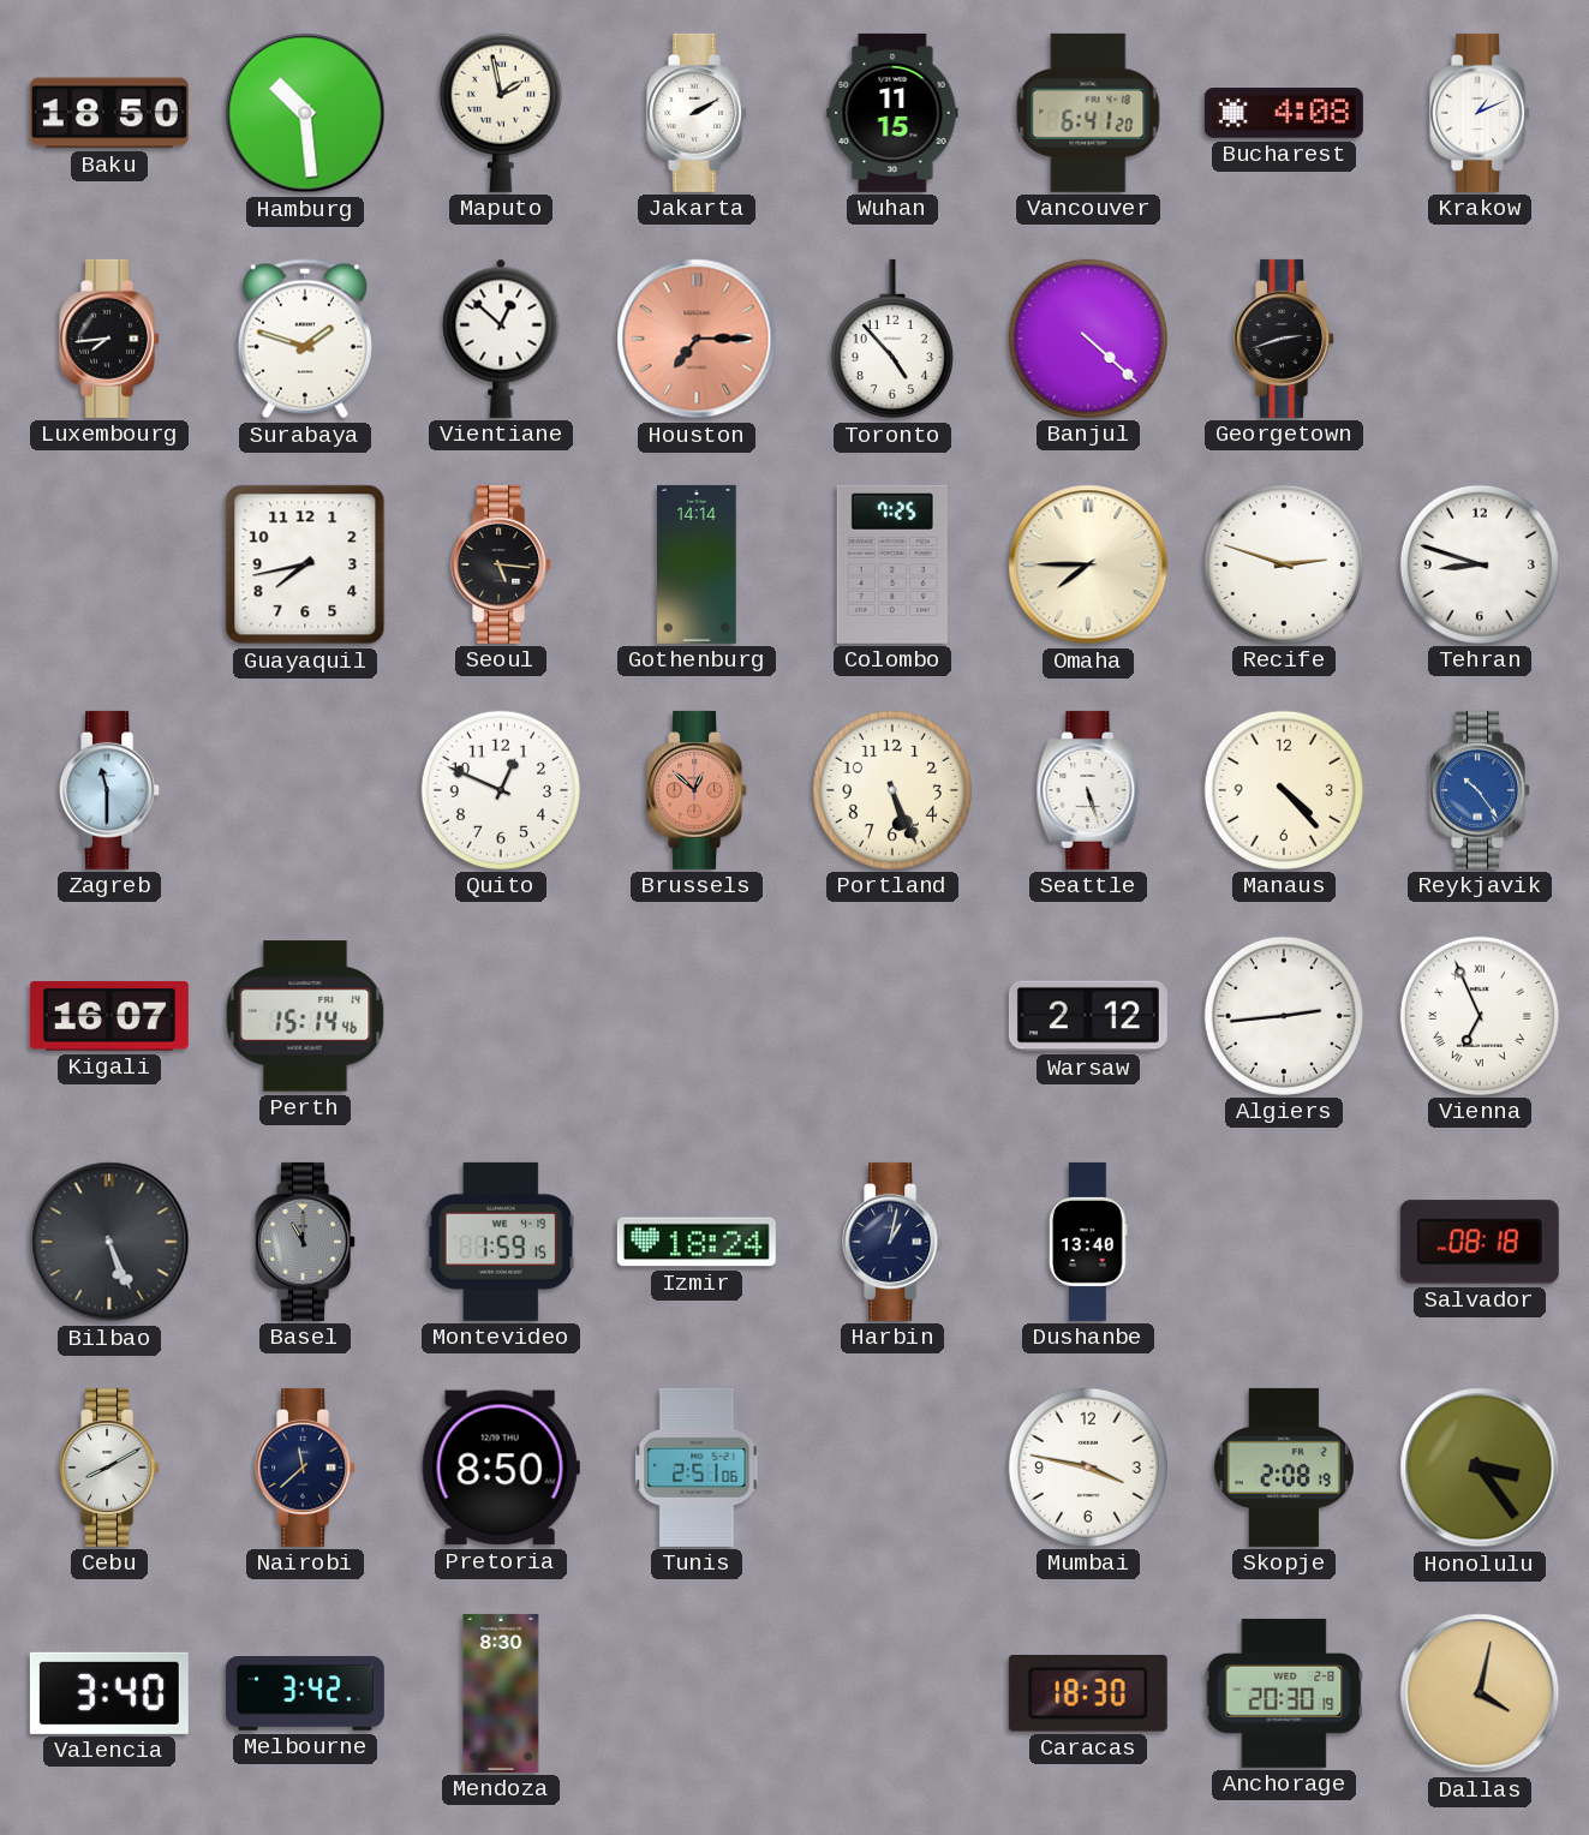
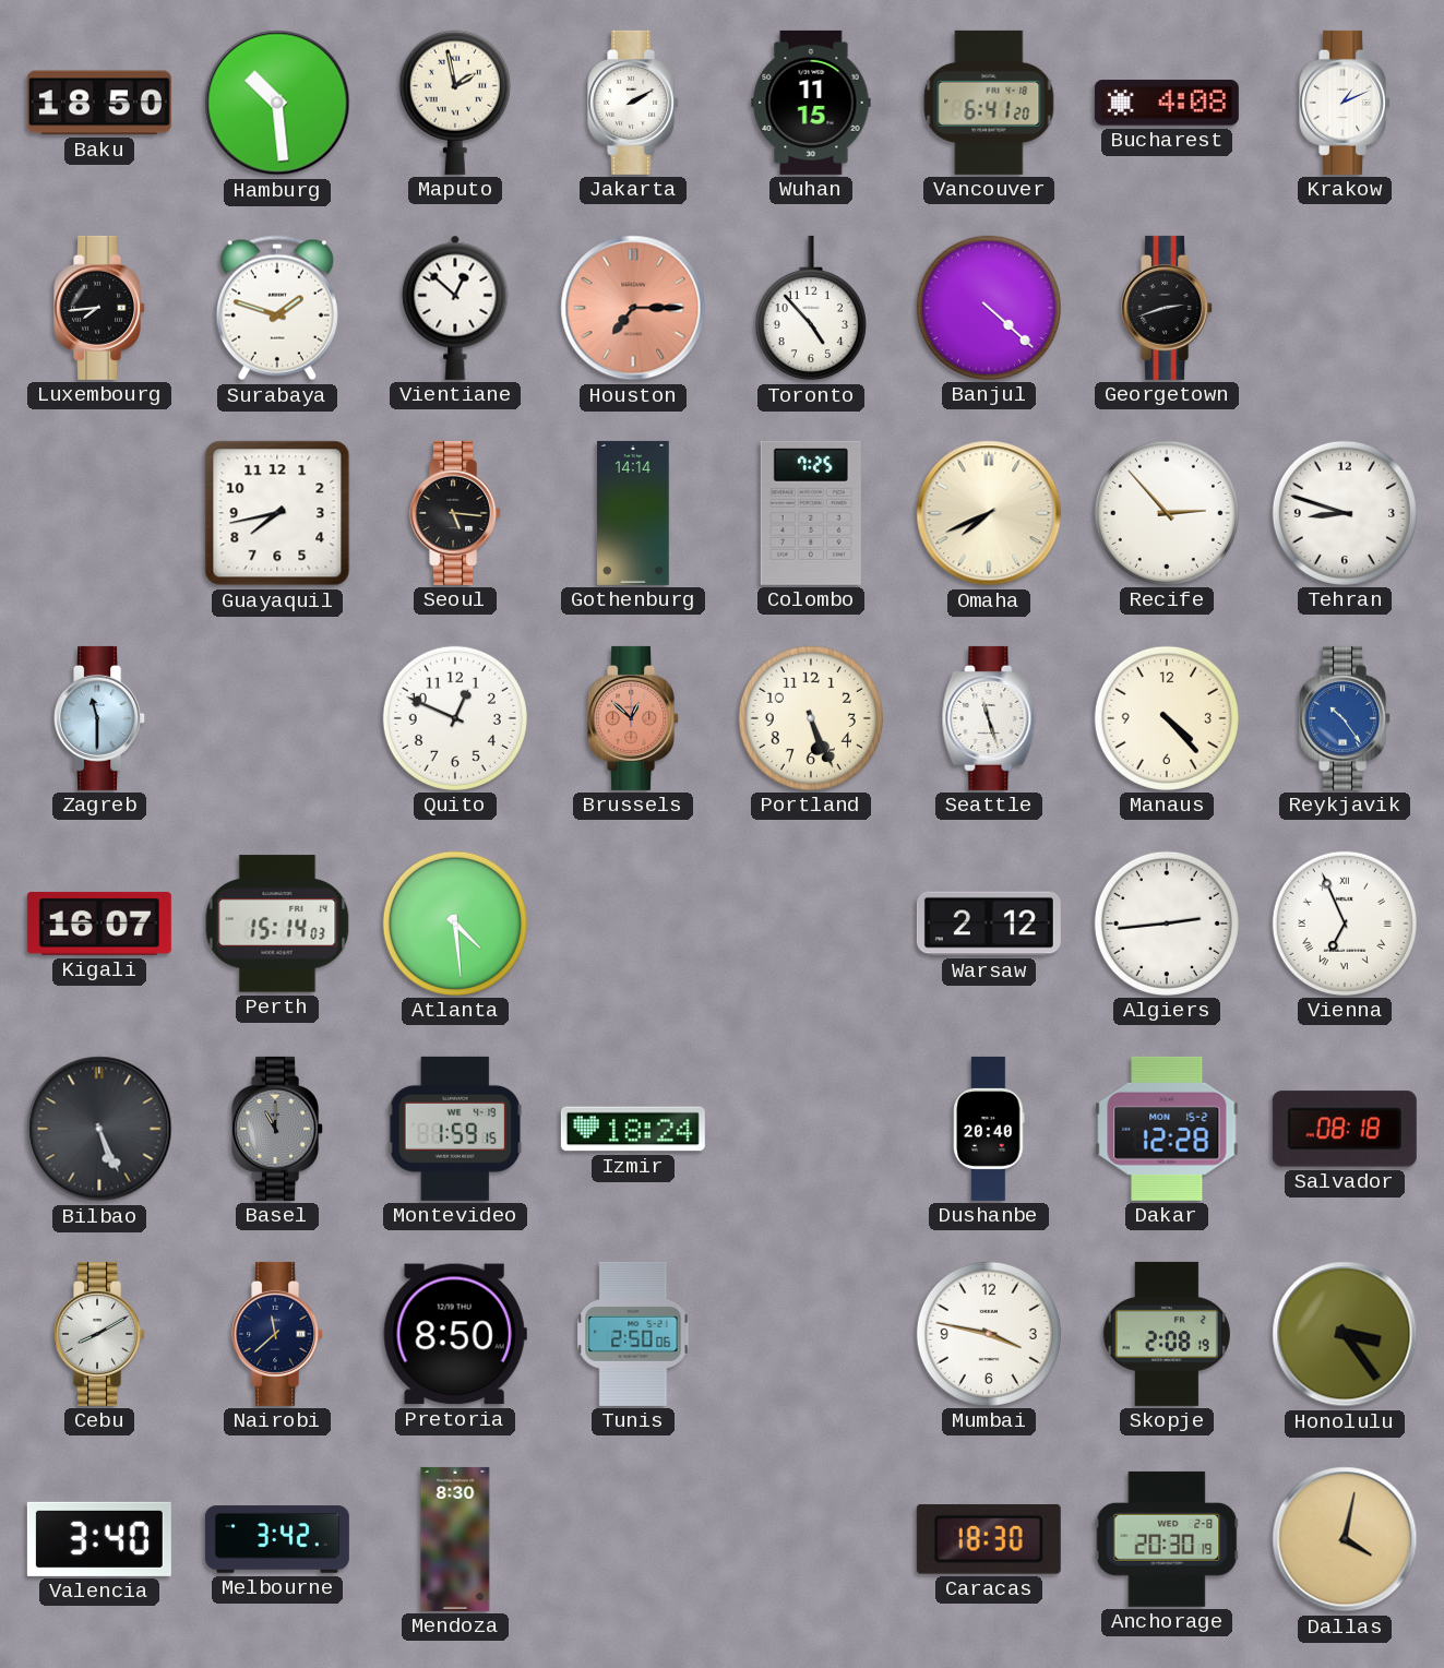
Omaha: 7:45 -> 7:41 (989, 513)
Recife: 2:48 -> 2:53 (1167, 513)
Seattle: 5:27 -> 11:27 (989, 718)
Perth: 15:14:46 -> 15:14:03 (277, 924)
Atlanta: none -> 4:29 (455, 924)
Harbin: 1:02 -> none (894, 1242)
Dushanbe: 13:40 -> 20:40 (989, 1129)
Dakar: none -> 12:28 (1167, 1129)
Tunis: 2:51 -> 2:50 (633, 1334)
